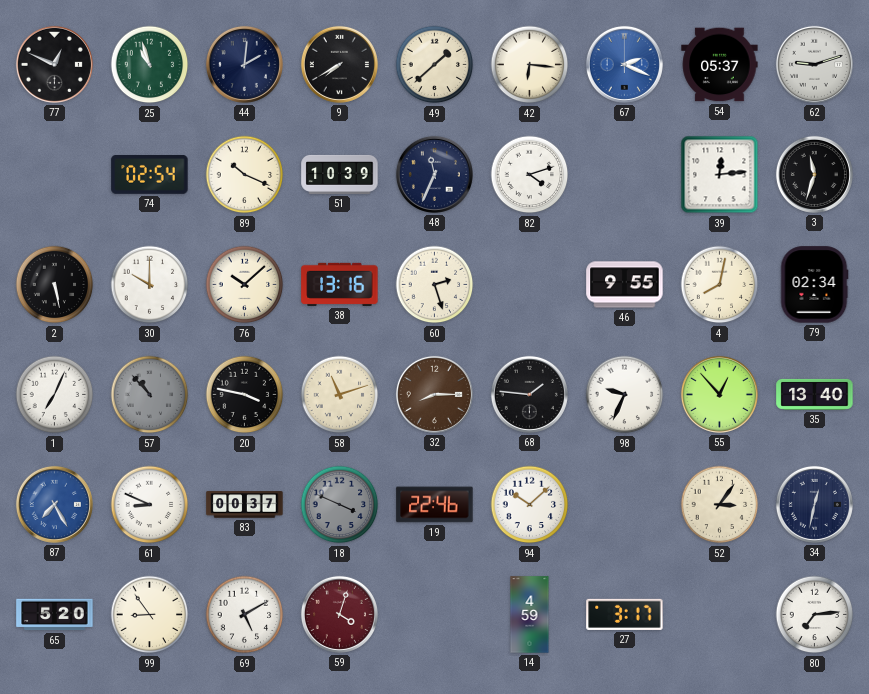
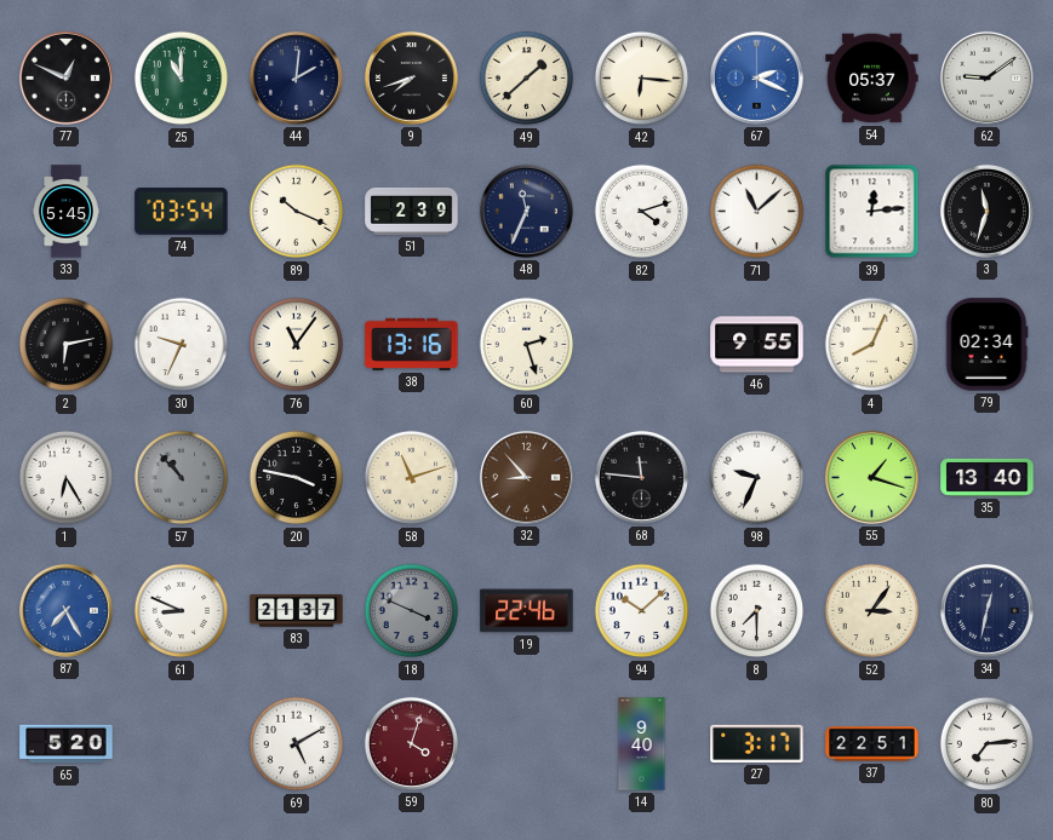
25: 10:57 -> 11:00 (182, 79)
9: 7:40 -> 7:42 (411, 77)
62: 9:12 -> 9:09 (986, 77)
33: none -> 5:45 (65, 212)
74: 02:54 -> 03:54 (182, 212)
51: 10:39 -> 2:39 (412, 211)
71: none -> 11:08 (757, 212)
2: 5:28 -> 6:13 (67, 345)
30: 10:00 -> 9:34 (182, 345)
76: 10:08 -> 11:06 (297, 345)
4: 8:02 -> 8:04 (872, 345)
1: 7:04 -> 6:25 (67, 478)
32: 8:15 -> 8:53 (526, 477)
68: 1:46 -> 11:46 (641, 477)
55: 12:53 -> 1:18 (871, 477)
83: 00:37 -> 21:37 (297, 611)
8: none -> 7:30 (757, 611)
99: 8:54 -> none (150, 615)
14: 4:59 -> 9:40 (642, 744)
37: none -> 22:51 (872, 744)
